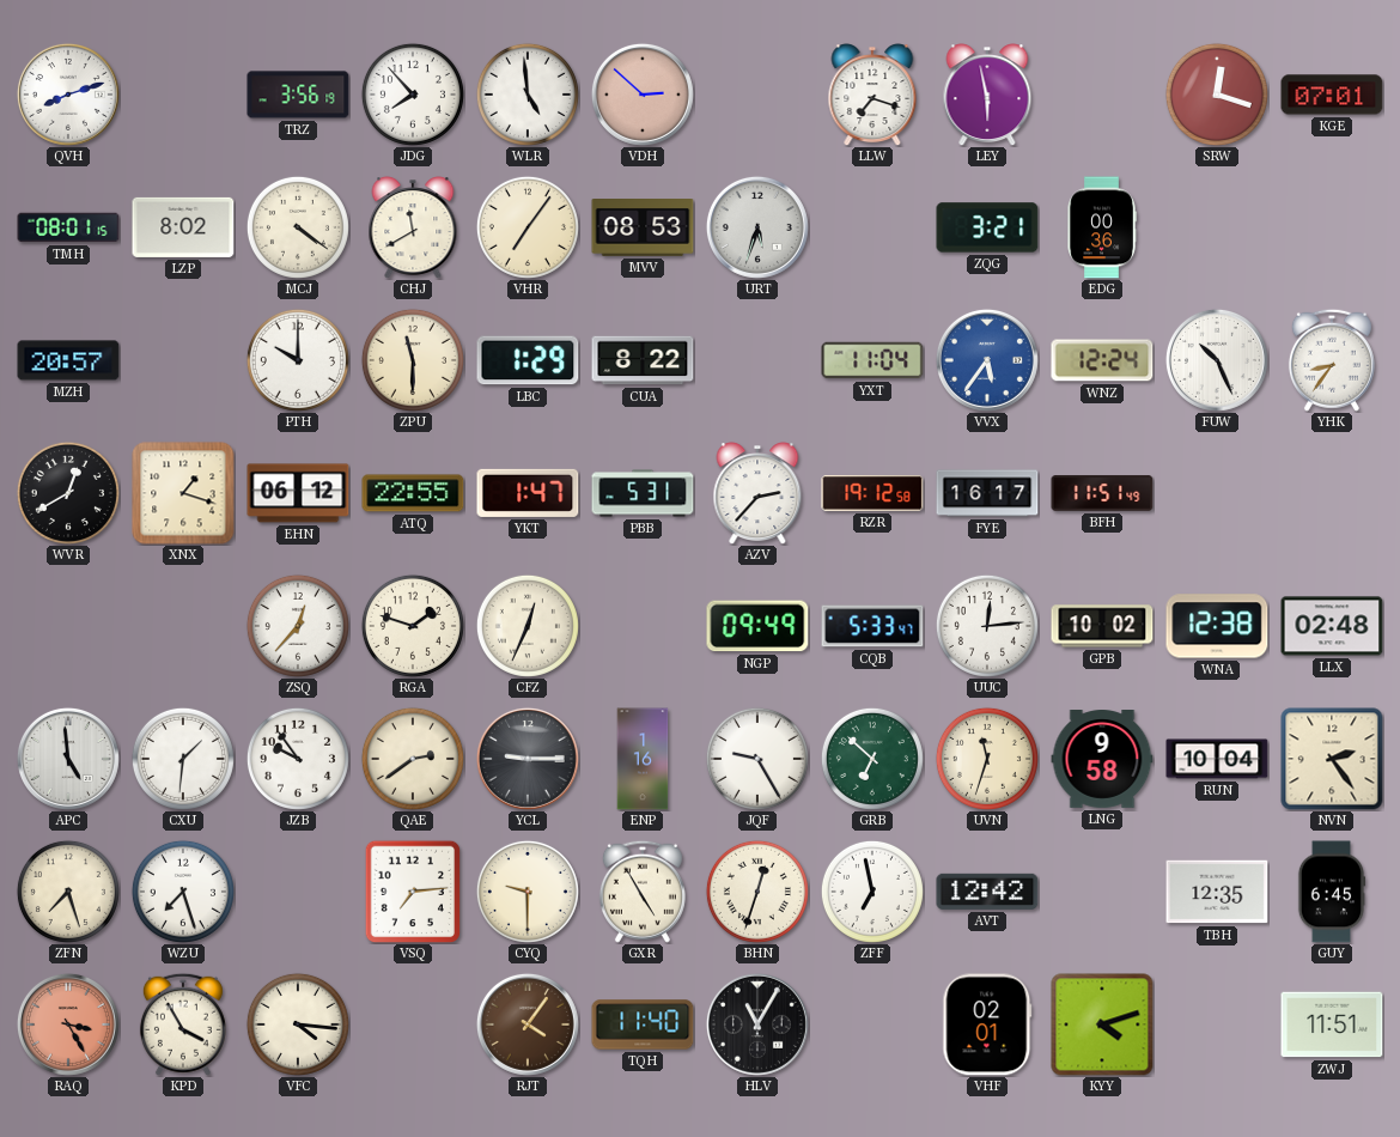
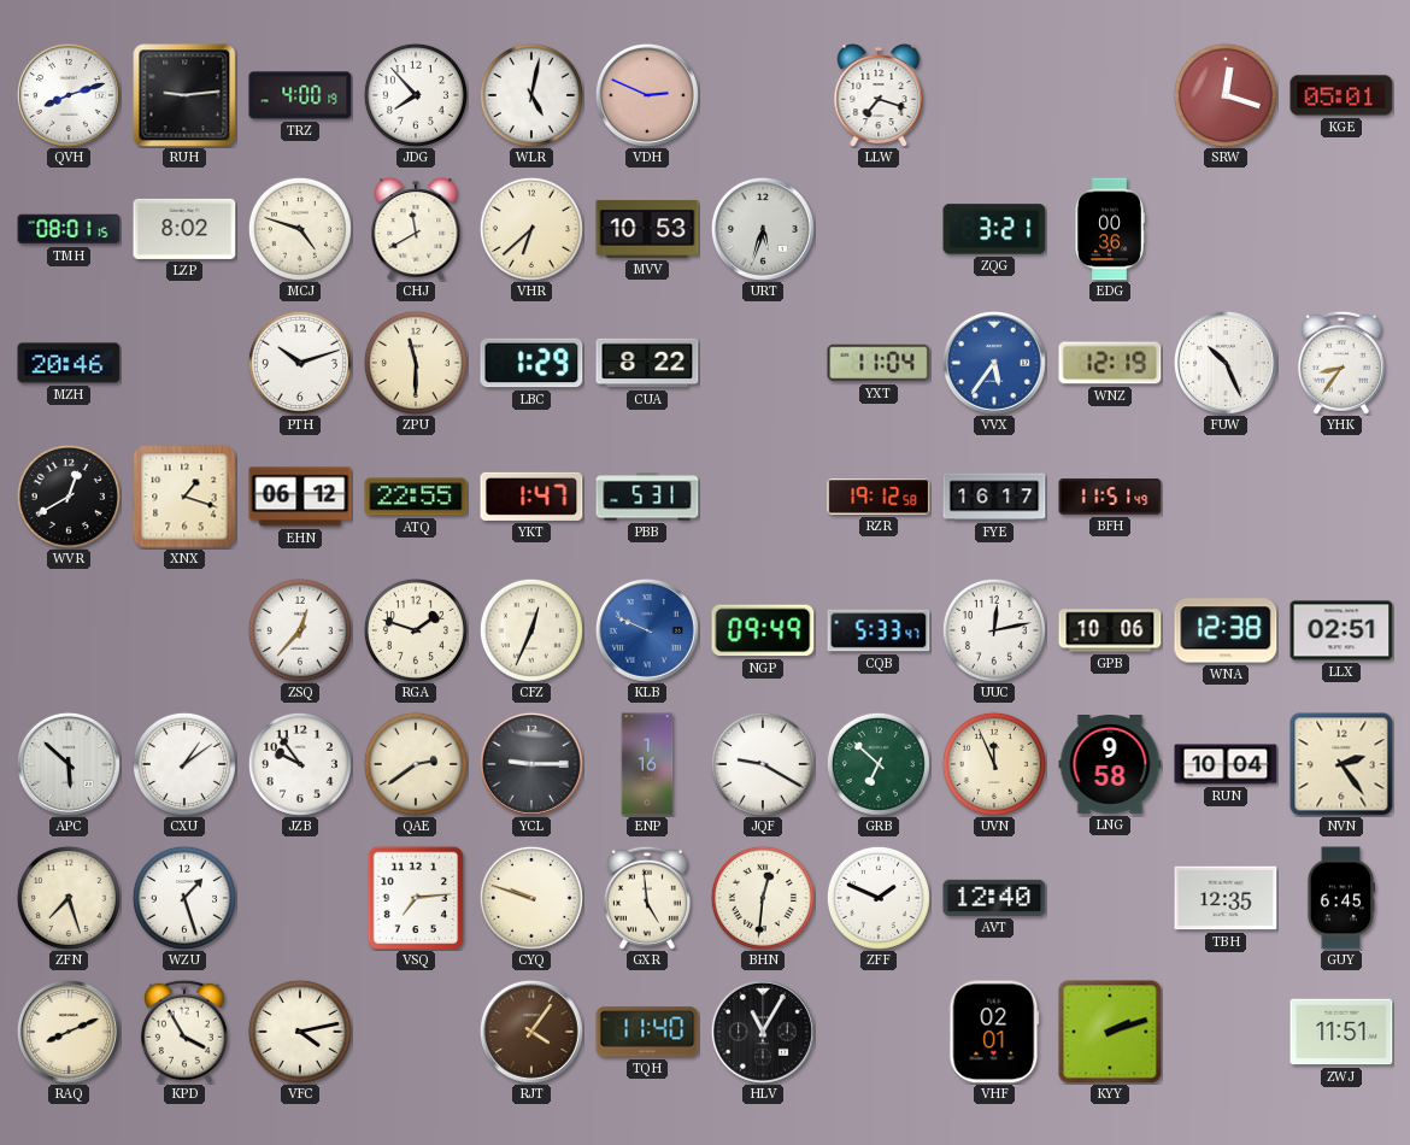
RUH: none -> 9:14 (184, 95)
TRZ: 3:56 -> 4:00 (300, 95)
WLR: 4:59 -> 5:02 (531, 95)
VDH: 2:52 -> 2:49 (647, 95)
LEY: 5:58 -> none (987, 95)
KGE: 07:01 -> 05:01 (1341, 95)
MCJ: 4:21 -> 4:48 (300, 229)
VHR: 7:06 -> 6:38 (531, 229)
MVV: 08:53 -> 10:53 (647, 230)
MZH: 20:57 -> 20:46 (69, 363)
PTH: 10:00 -> 10:12 (300, 363)
WNZ: 12:24 -> 12:19 (1110, 363)
AZV: 2:37 -> none (757, 493)
KLB: none -> 9:49 (647, 630)
UUC: 12:14 -> 12:13 (994, 630)
GPB: 10:02 -> 10:06 (1110, 630)
LLX: 02:48 -> 02:51 (1341, 630)
APC: 4:59 -> 5:52 (69, 764)
CXU: 1:31 -> 1:09 (184, 764)
JQF: 9:25 -> 9:20 (763, 764)
UVN: 11:33 -> 11:56 (994, 764)
WZU: 7:27 -> 1:27 (184, 898)
CYQ: 9:30 -> 9:48 (531, 898)
GXR: 4:55 -> 4:59 (647, 898)
BHN: 12:33 -> 12:31 (763, 898)
ZFF: 6:58 -> 1:49 (879, 898)
AVT: 12:42 -> 12:40 (994, 898)
RAQ: 3:25 -> 8:11 (69, 1032)
RAQ dial: salmon -> cream (69, 1032)
VFC: 4:16 -> 4:13 (300, 1032)
KYY: 4:12 -> 2:12 (1110, 1032)
